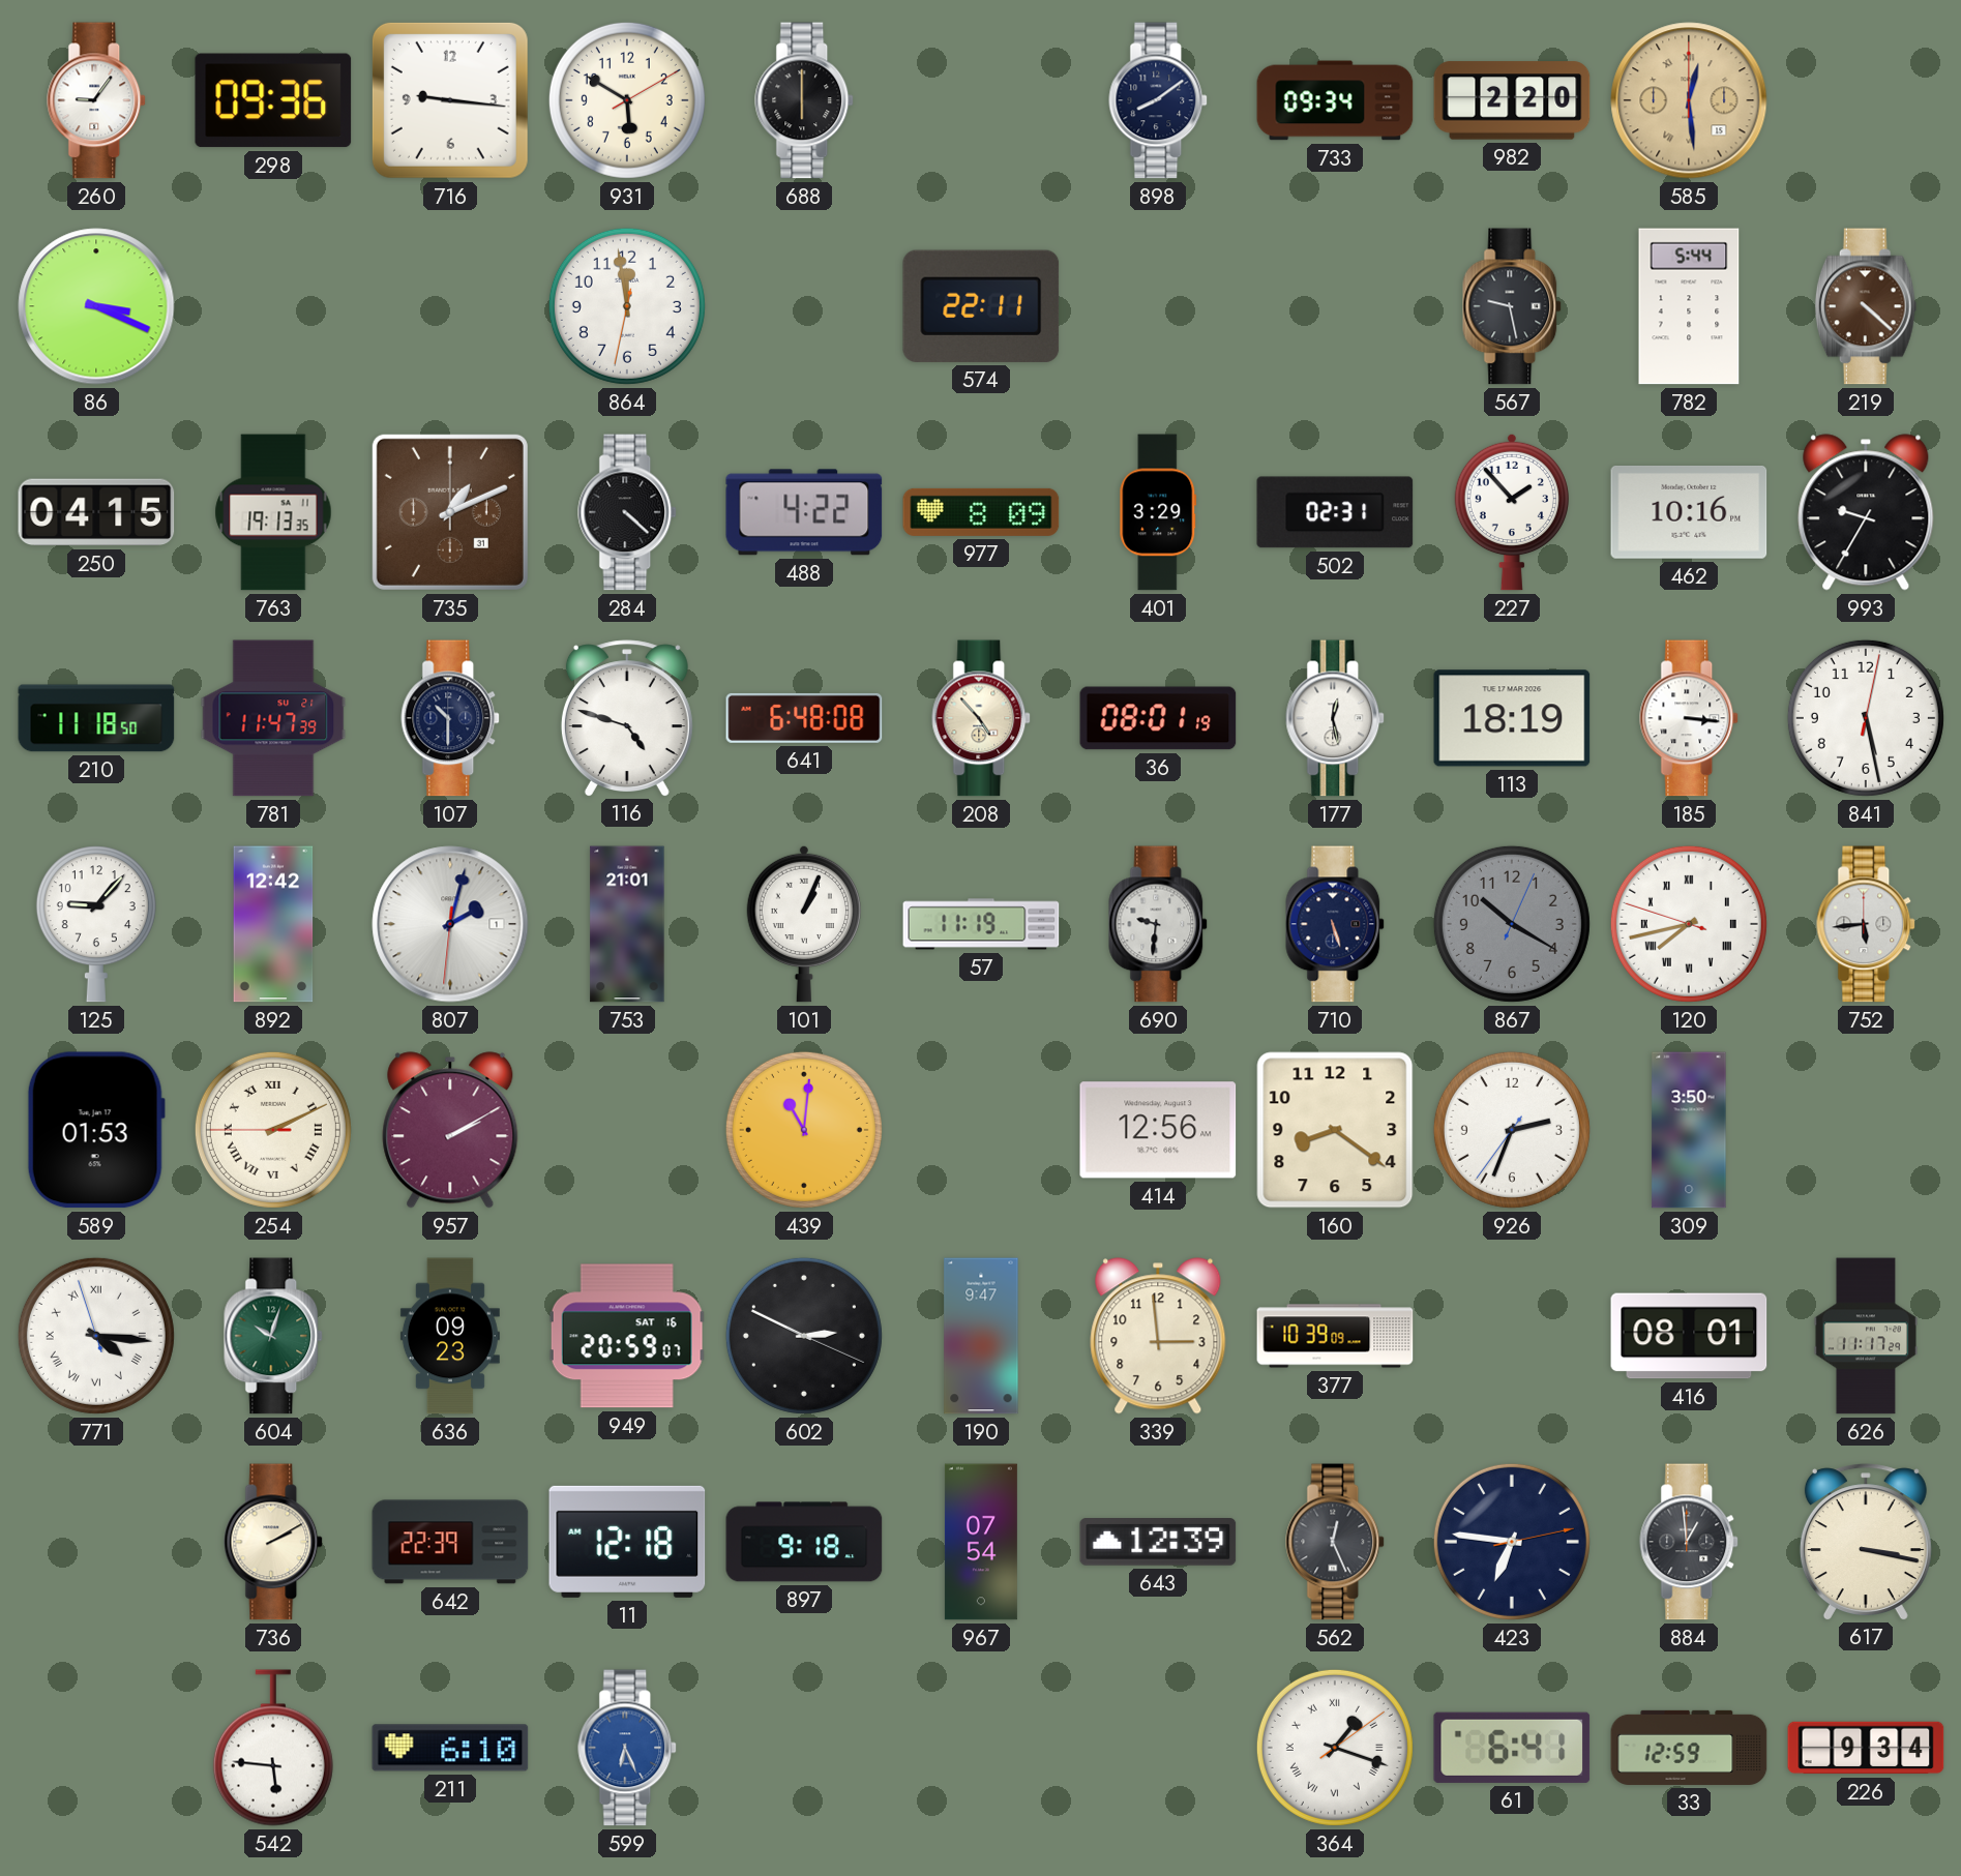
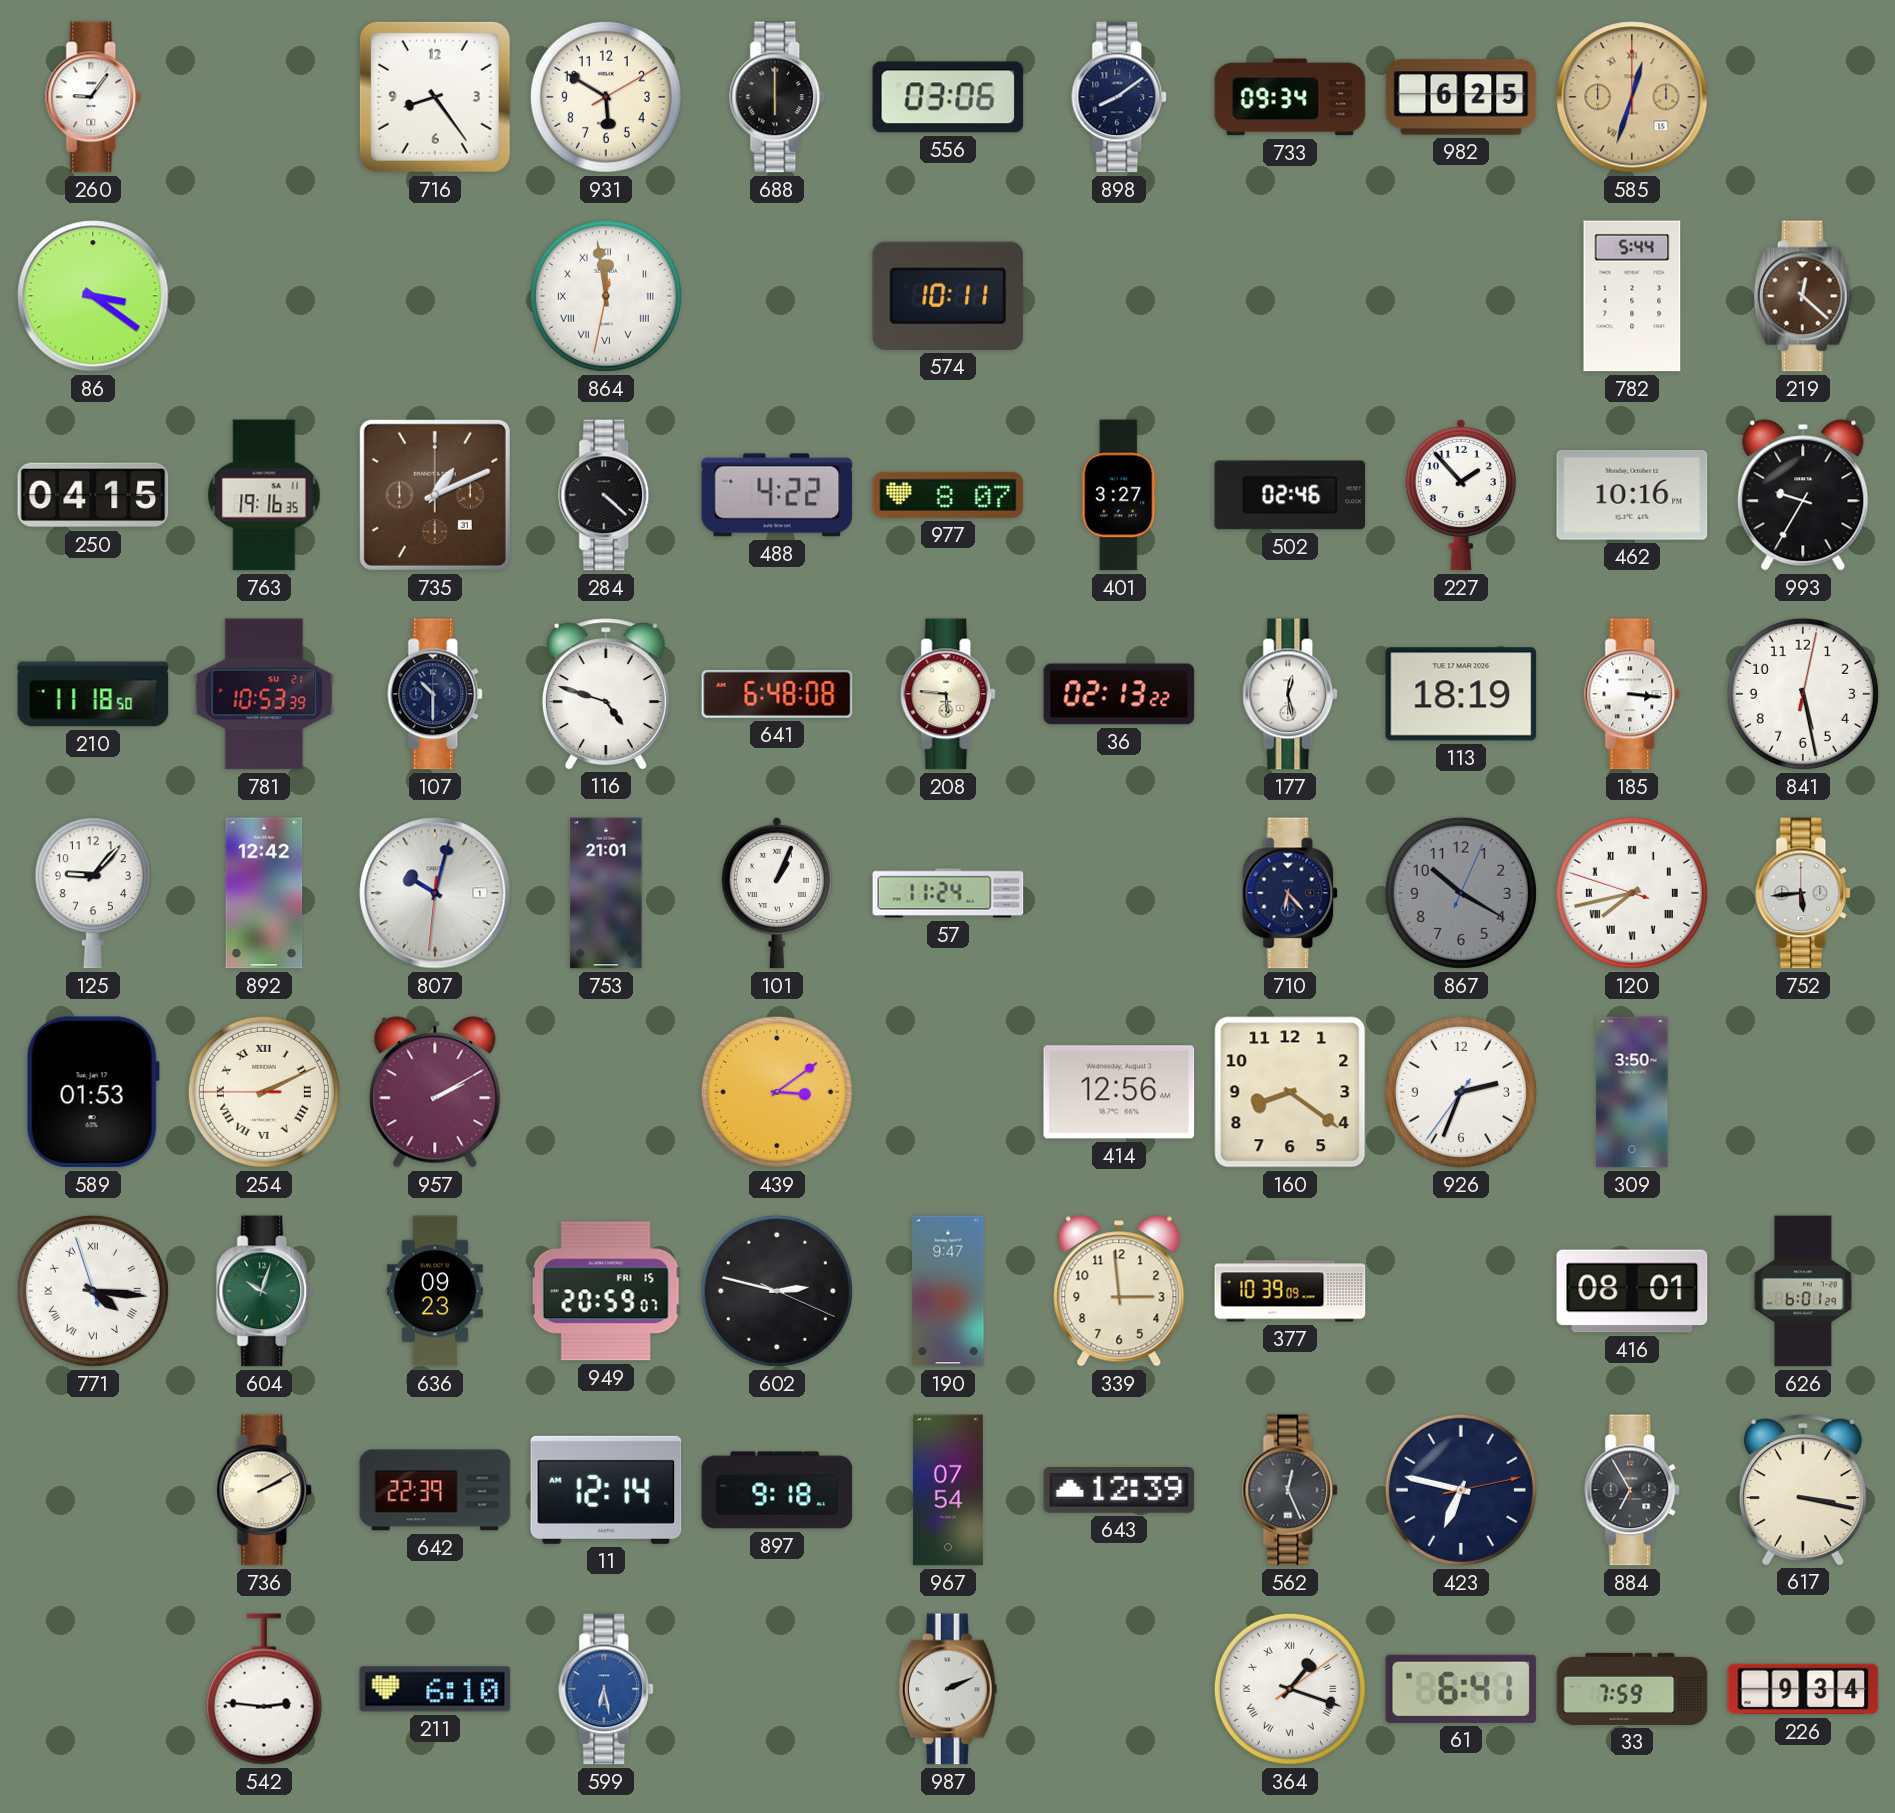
298: 09:36 -> none (273, 100)
716: 9:16 -> 8:24 (435, 97)
556: none -> 03:06 (948, 97)
982: 2:20 -> 6:25 (1461, 97)
585: 12:29 -> 12:33 (1632, 97)
86: 3:19 -> 3:21 (93, 296)
864 numerals: Arabic -> Roman (606, 296)
574: 22:11 -> 10:11 (948, 296)
567: 9:28 -> none (1513, 306)
219: 4:22 -> 12:22 (1803, 296)
763: 19:13 -> 19:16 (264, 495)
977: 8:09 -> 8:07 (948, 495)
401: 3:29 -> 3:27 (1119, 495)
502: 02:31 -> 02:46 (1290, 495)
781: 11:47 -> 10:53 (264, 694)
208: 4:53 -> 5:46 (949, 694)
36: 08:01 -> 02:13 (1119, 694)
807: 2:02 -> 10:02 (435, 893)
57: 11:19 -> 11:24 (948, 893)
690: 9:31 -> none (1159, 924)
710: 5:27 -> 6:23 (1291, 893)
439: 11:01 -> 3:09 (777, 1092)
949 date: SAT 16 -> FRI 15 (606, 1291)
602: 2:49 -> 2:47 (777, 1291)
626: 11:17 -> 6:01 (1803, 1291)
11: 12:18 -> 12:14 (606, 1490)
423: 6:46 -> 6:47 (1461, 1490)
884: 12:59 -> 6:55 (1633, 1490)
542: 5:46 -> 2:46 (264, 1689)
599: 6:26 -> 6:28 (607, 1689)
987: none -> 2:11 (948, 1689)
33: 12:59 -> 7:59 (1632, 1689)
